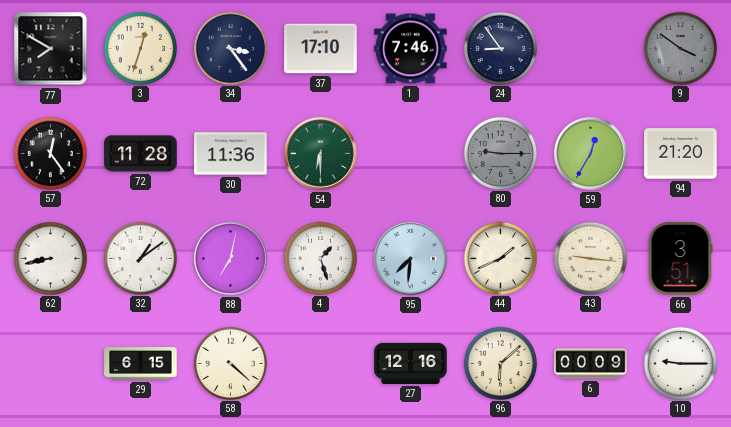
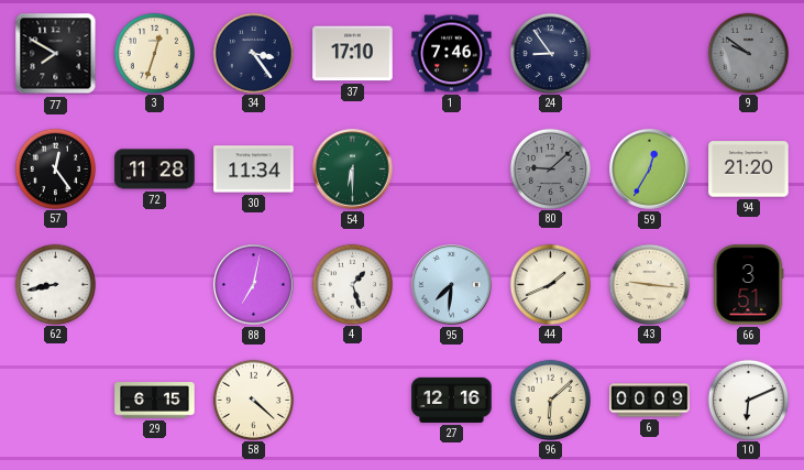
9: 3:51 -> 9:51 (748, 53)
30: 11:36 -> 11:34 (254, 170)
80: 9:15 -> 9:08 (550, 168)
32: 1:09 -> none (140, 258)
10: 9:15 -> 6:11 (748, 400)
